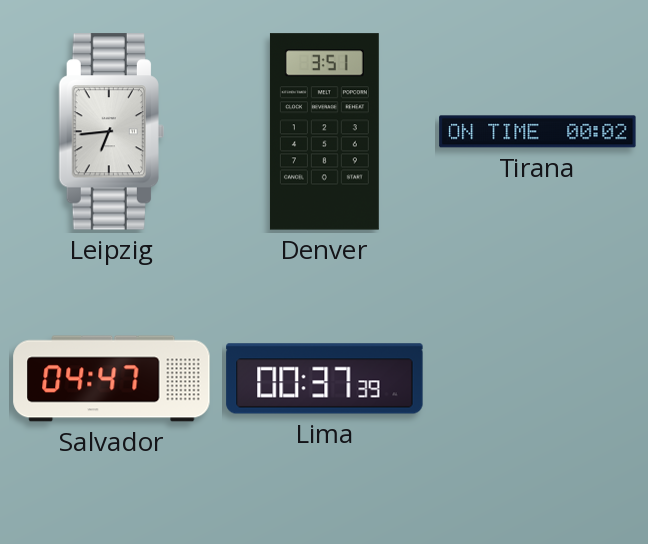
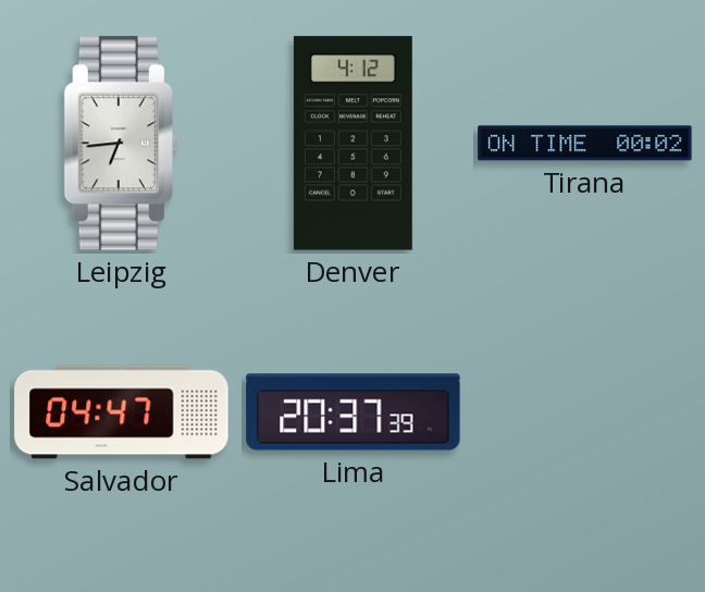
Denver: 3:51 -> 4:12 (352, 144)
Lima: 00:37 -> 20:37 (354, 412)
